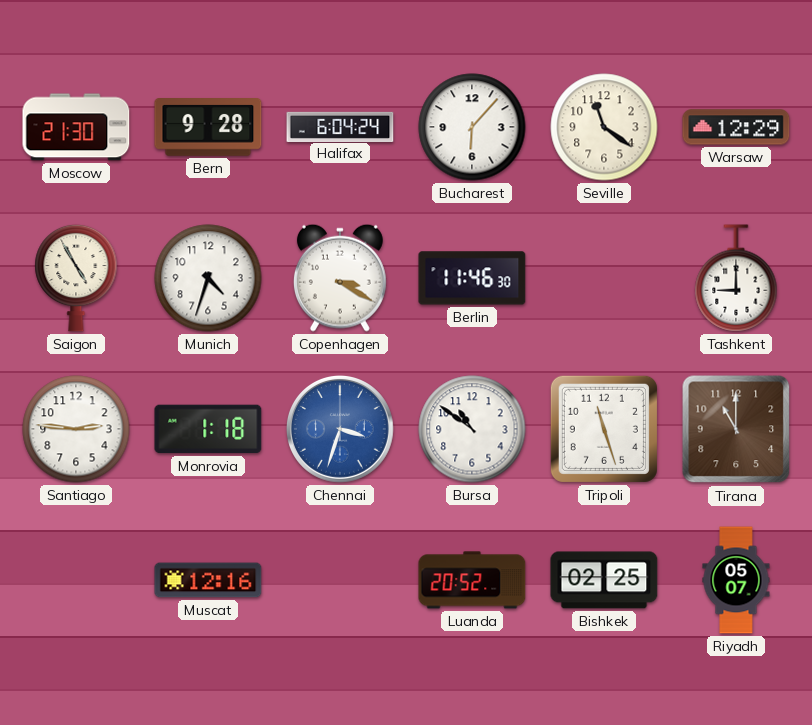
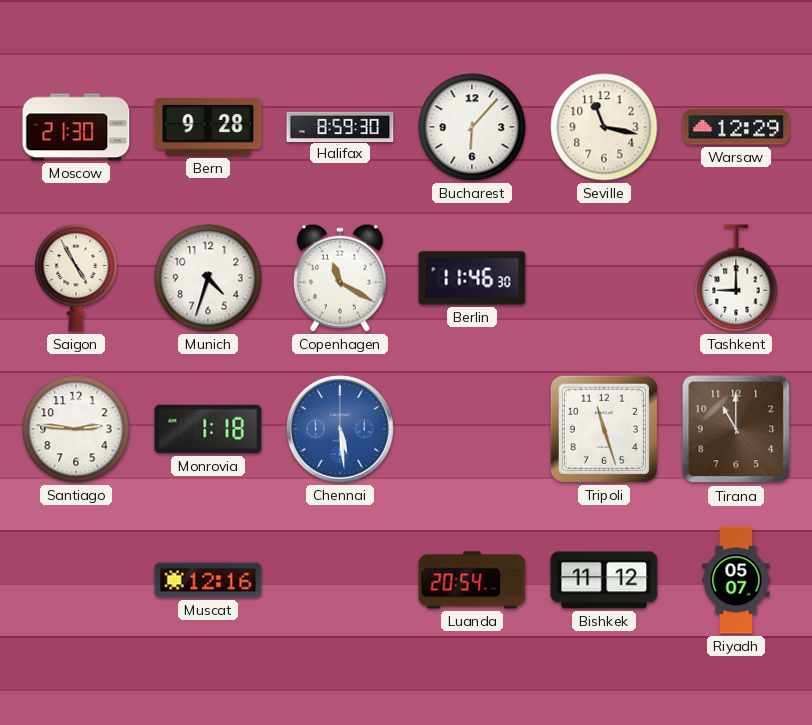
Halifax: 6:04 -> 8:59 (340, 126)
Seville: 11:21 -> 11:17 (604, 127)
Copenhagen: 3:20 -> 11:20 (340, 278)
Chennai: 3:33 -> 5:29 (340, 429)
Bursa: 10:51 -> none (472, 429)
Luanda: 20:52 -> 20:54 (472, 580)
Bishkek: 02:25 -> 11:12 (604, 580)
